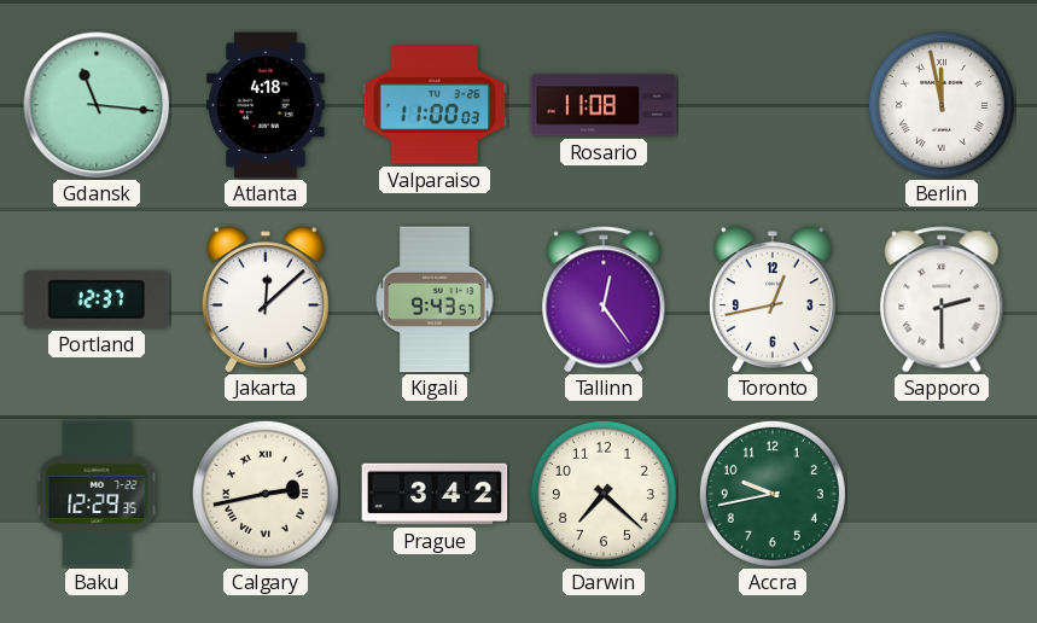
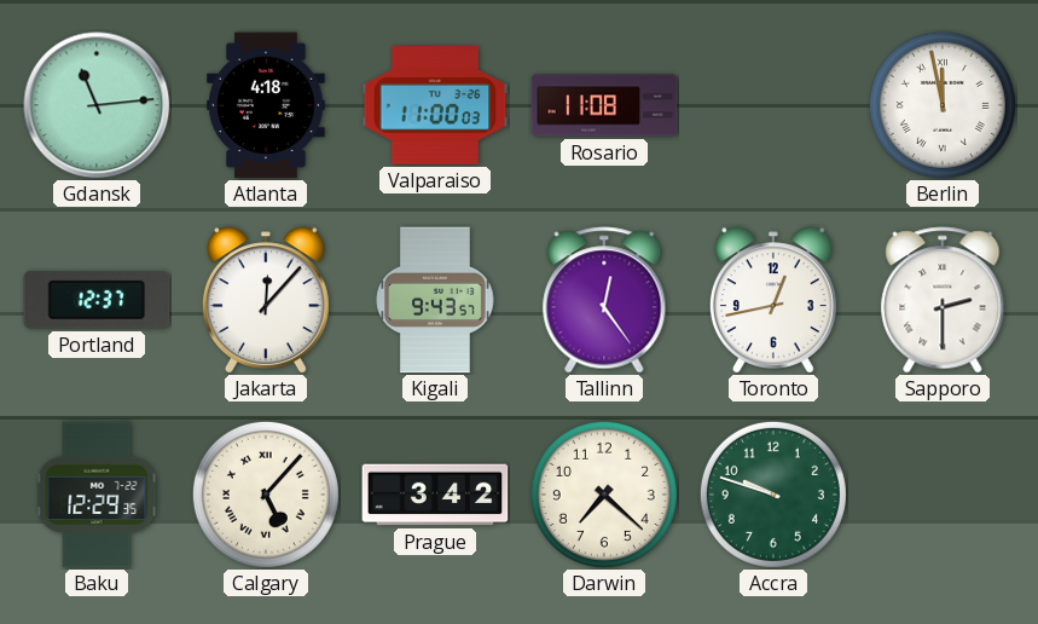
Gdansk: 11:16 -> 11:14 (97, 105)
Jakarta: 12:08 -> 12:07 (266, 300)
Calgary: 2:43 -> 5:07 (266, 495)
Accra: 9:43 -> 9:48 (773, 495)
